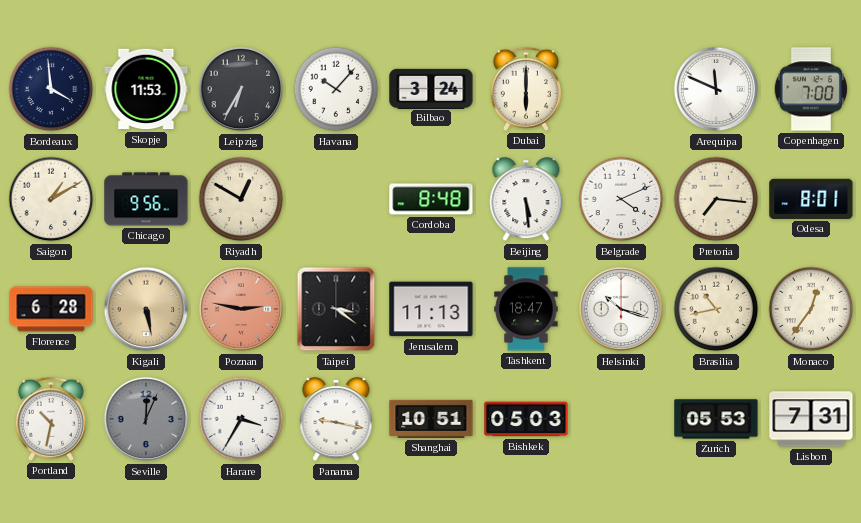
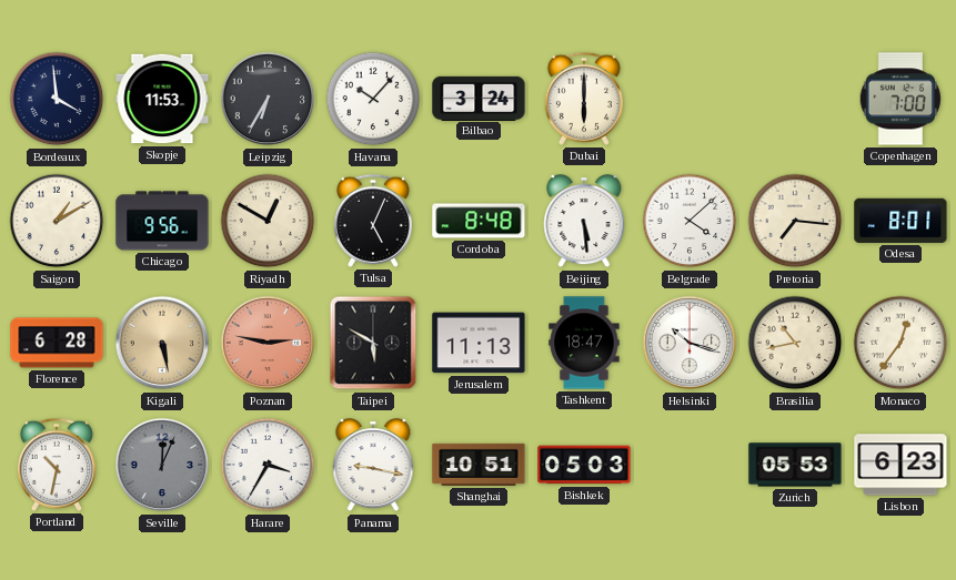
Arequipa: 11:49 -> none (716, 89)
Tulsa: none -> 5:04 (373, 221)
Belgrade: 4:11 -> 4:08 (690, 221)
Taipei: 3:21 -> 5:50 (373, 343)
Lisbon: 7:31 -> 6:23 (900, 465)
